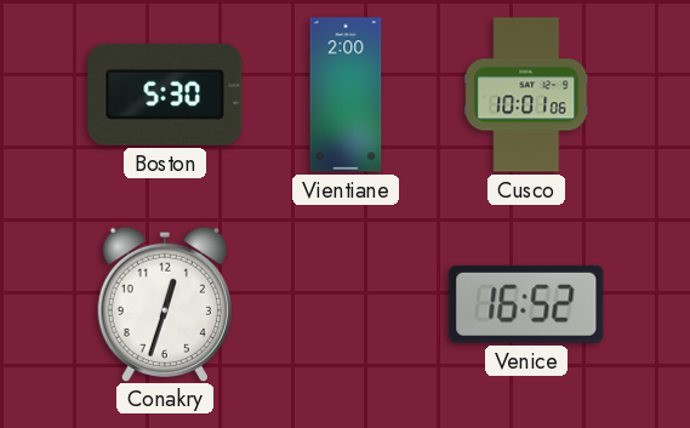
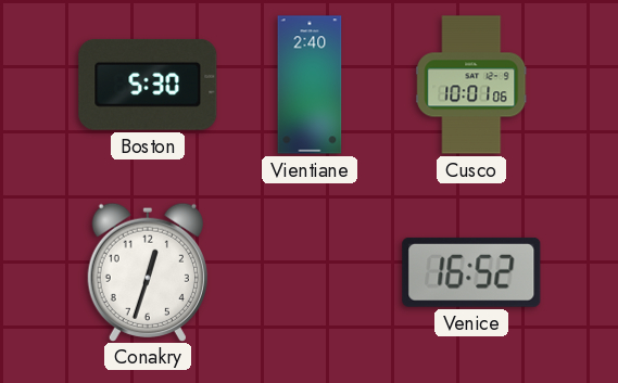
Vientiane: 2:00 -> 2:40 (310, 85)
